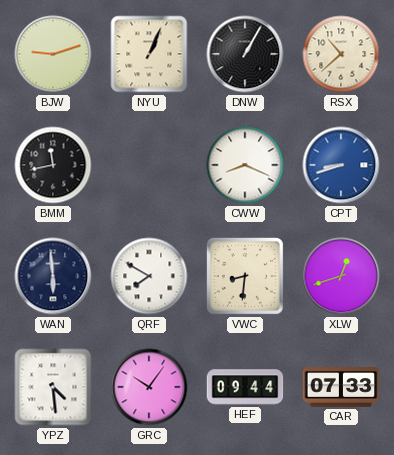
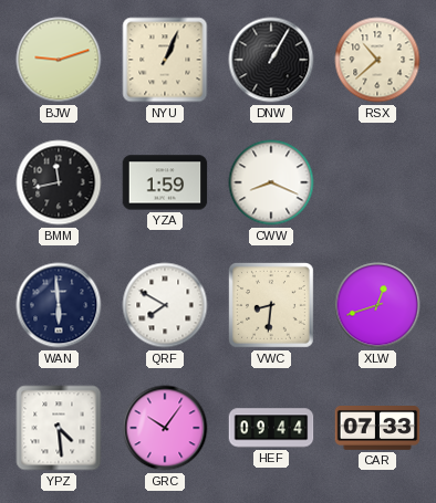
YZA: none -> 1:59 (165, 182)
CPT: 8:42 -> none (341, 165)
